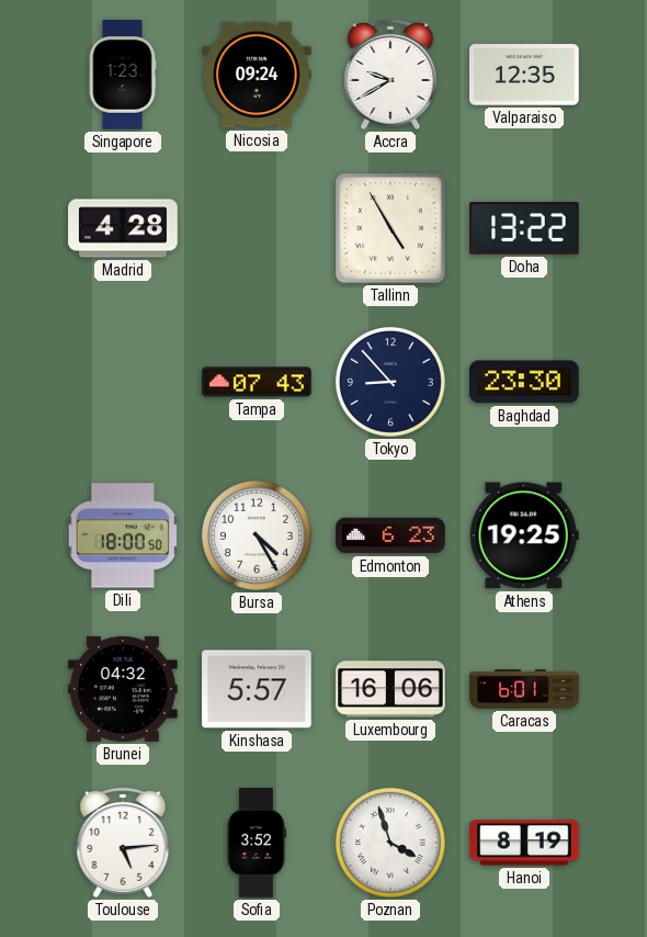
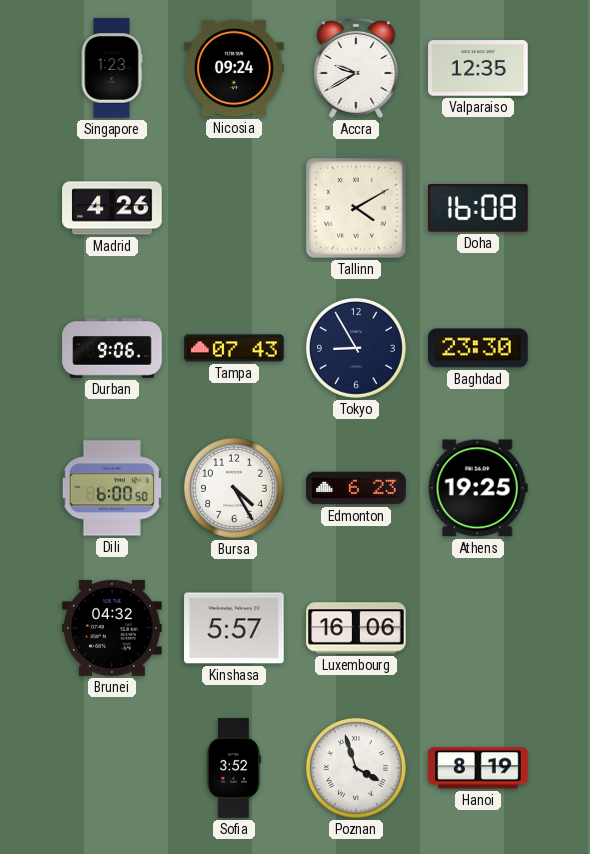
Madrid: 4:28 -> 4:26 (112, 208)
Tallinn: 4:55 -> 4:10 (357, 209)
Doha: 13:22 -> 16:08 (478, 208)
Durban: none -> 9:06 (112, 348)
Tokyo: 8:53 -> 8:55 (356, 348)
Dili: 18:00 -> 6:00 (111, 488)
Caracas: 6:01 -> none (524, 689)
Toulouse: 5:14 -> none (123, 843)
